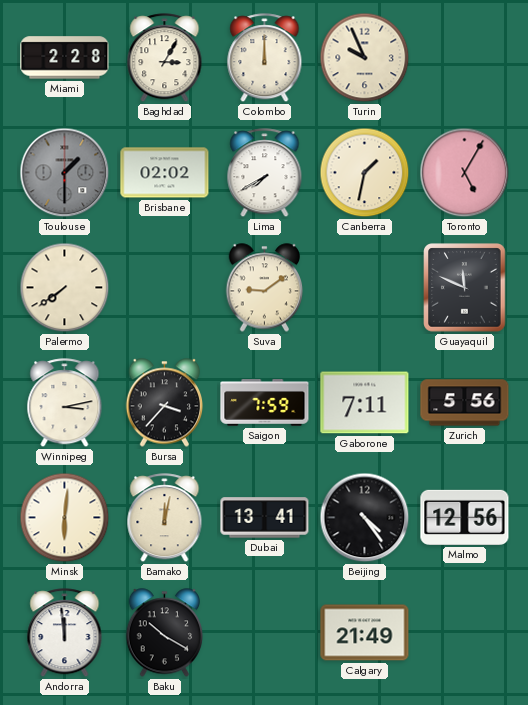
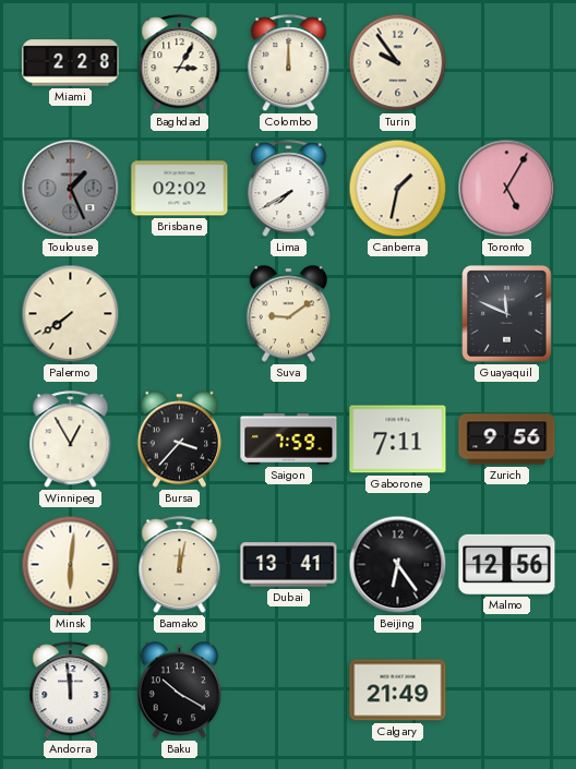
Turin: 9:56 -> 9:54 (398, 63)
Toulouse: 1:30 -> 1:26 (71, 189)
Winnipeg: 3:13 -> 12:55 (71, 440)
Zurich: 5:56 -> 9:56 (507, 440)
Beijing: 4:24 -> 6:24 (398, 565)
